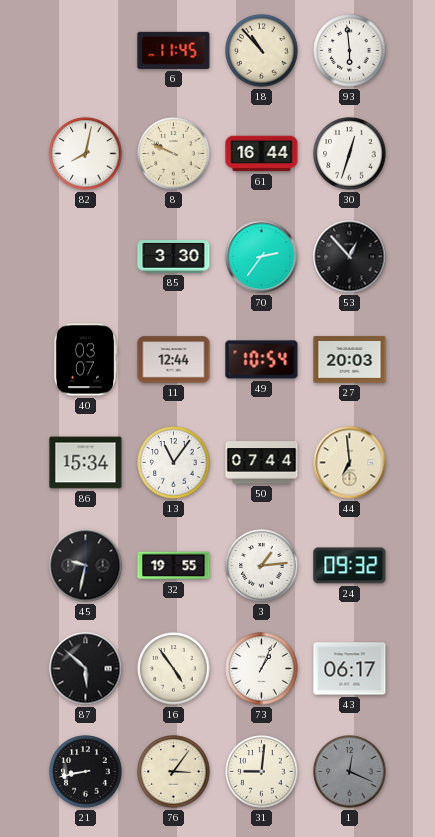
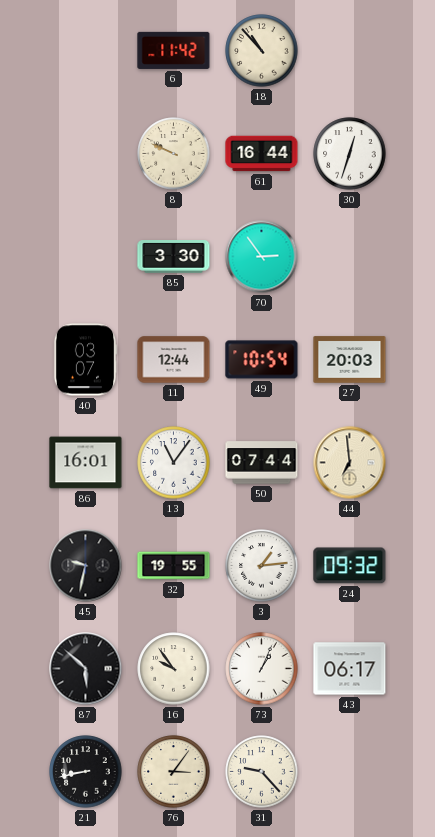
6: 11:45 -> 11:42 (174, 50)
93: 5:59 -> none (350, 51)
82: 8:02 -> none (86, 154)
70: 2:36 -> 2:54 (262, 257)
53: 12:53 -> none (350, 257)
86: 15:34 -> 16:01 (86, 463)
16: 4:54 -> 9:54 (174, 669)
31: 9:01 -> 9:23 (262, 772)
1: 12:19 -> none (350, 772)
